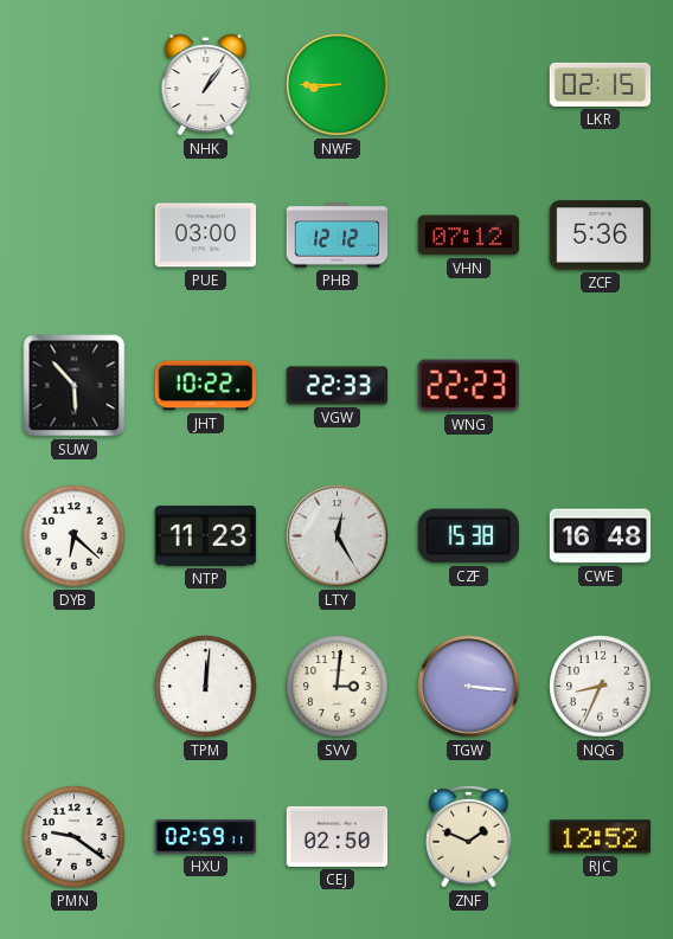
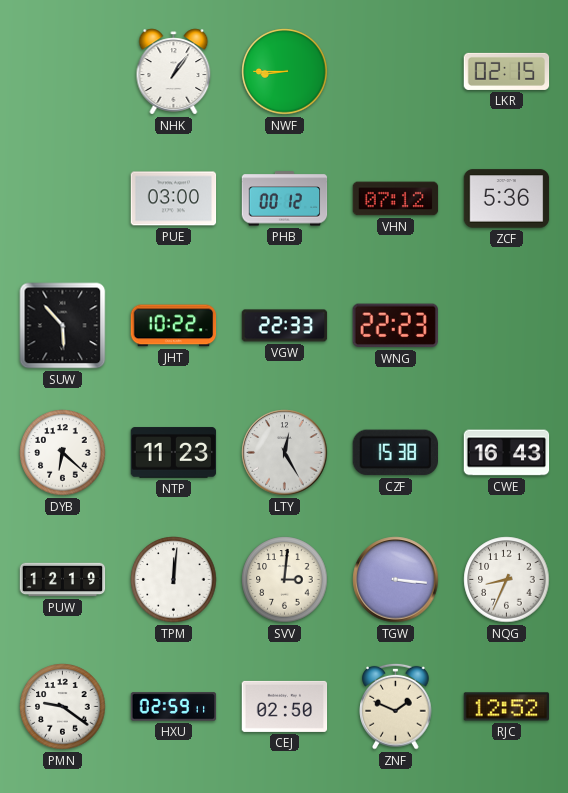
PHB: 12:12 -> 00:12 (285, 199)
CWE: 16:48 -> 16:43 (507, 453)
PUW: none -> 12:19 (63, 580)
